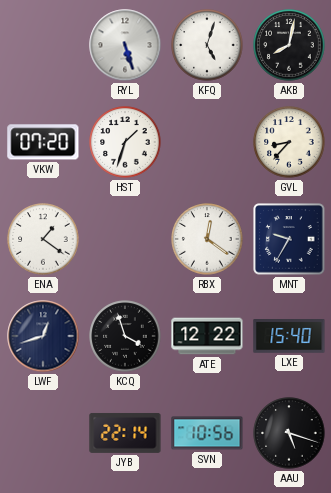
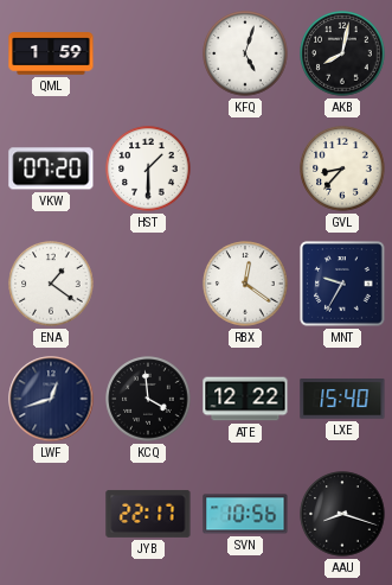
QML: none -> 1:59 (51, 53)
RYL: 5:27 -> none (125, 45)
HST: 1:33 -> 1:30 (148, 168)
KCQ: 3:57 -> 3:59 (148, 399)
JYB: 22:14 -> 22:17 (148, 514)
AAU: 5:18 -> 8:18 (342, 514)
